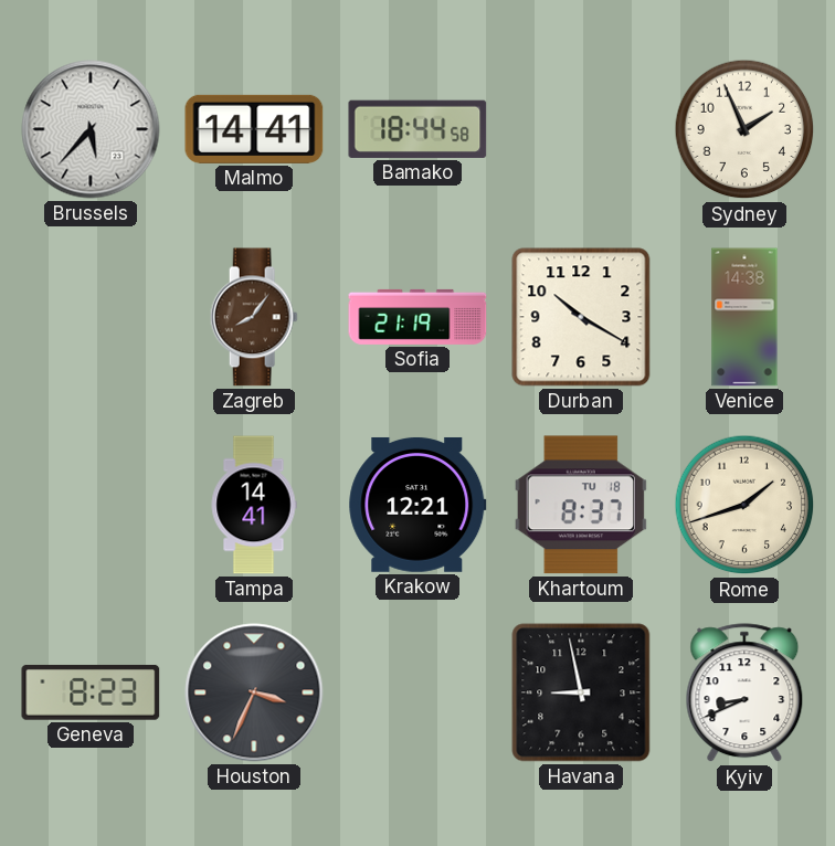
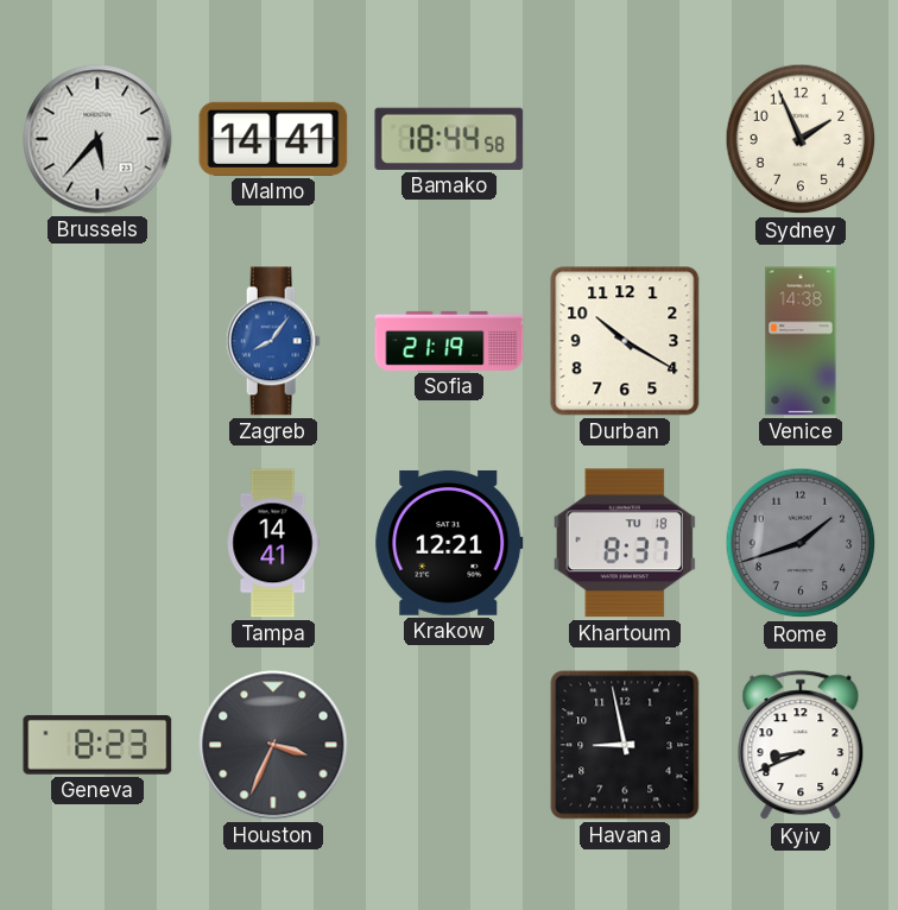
Zagreb dial: brown -> blue (273, 341)
Rome dial: cream -> grey (801, 543)
